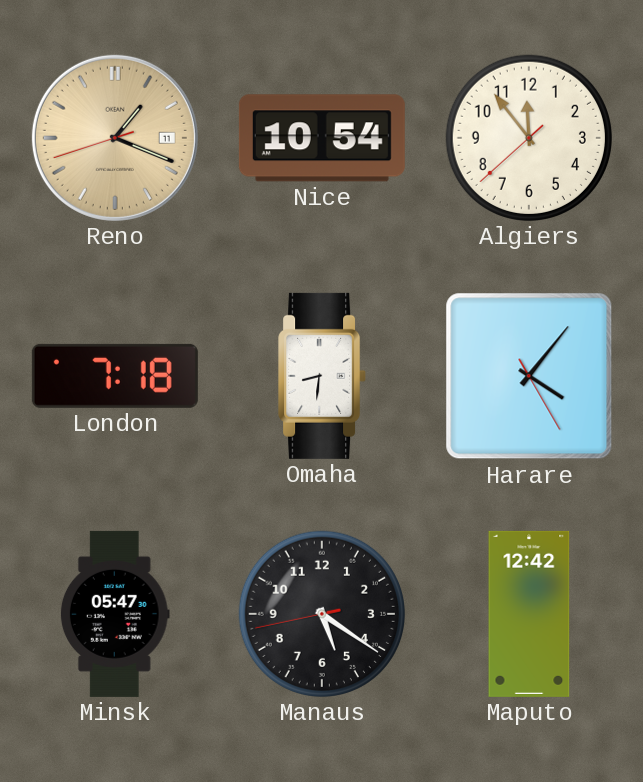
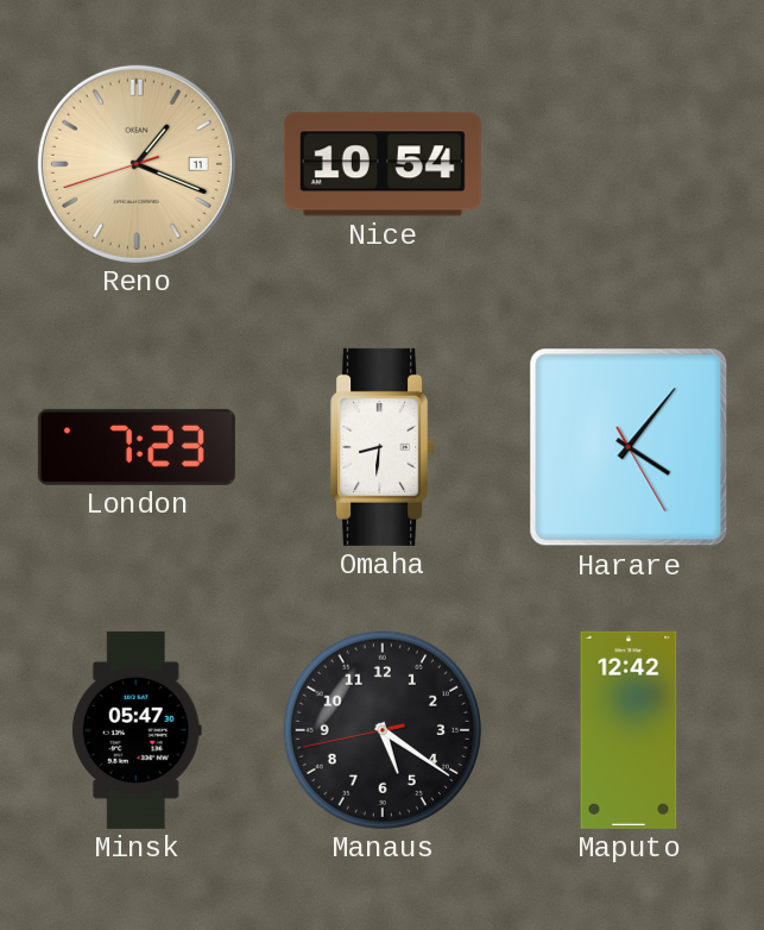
Algiers: 11:53 -> none (529, 138)
London: 7:18 -> 7:23 (137, 447)
